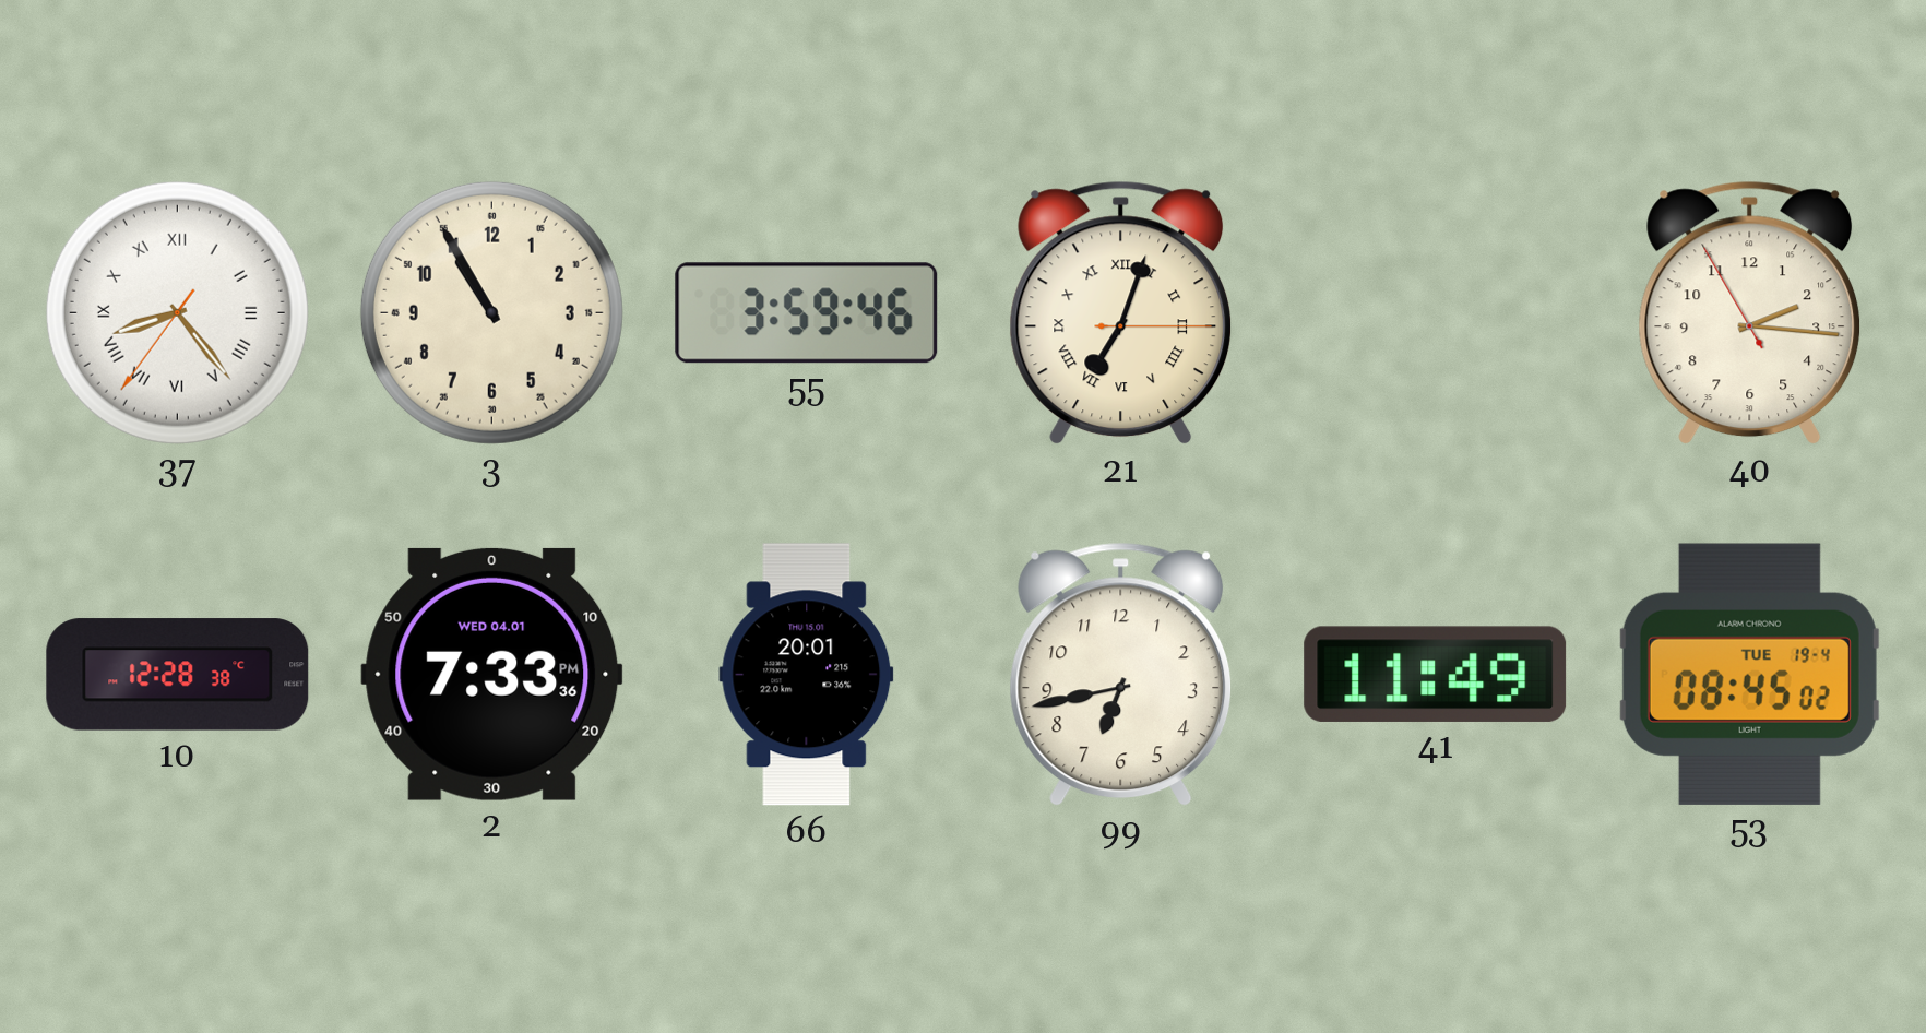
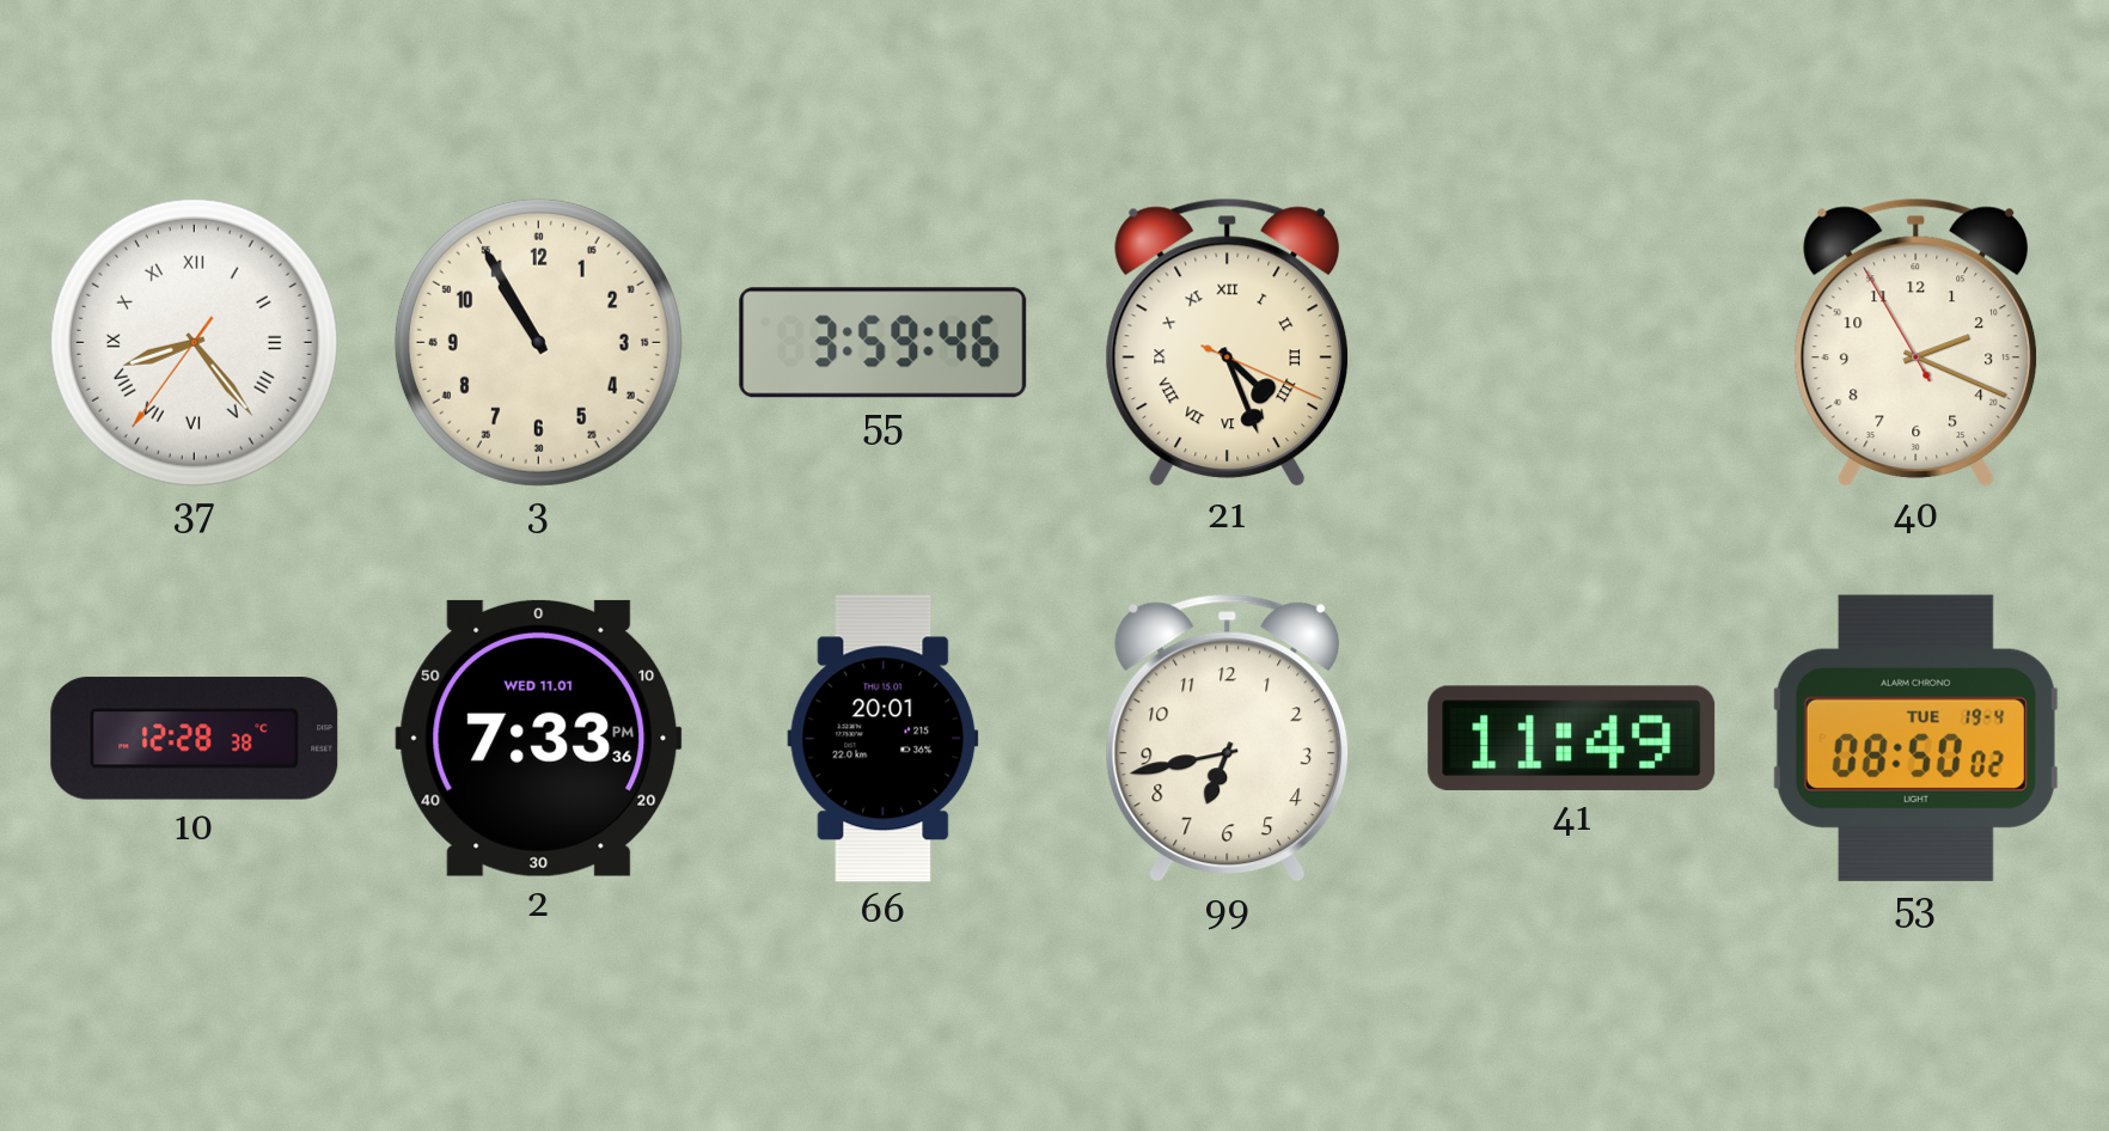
21: 7:03 -> 4:26 (1228, 343)
40: 2:15 -> 2:18 (1917, 343)
2 date: WED 04.01 -> WED 11.01 (539, 738)
53: 08:45 -> 08:50 (1915, 738)
